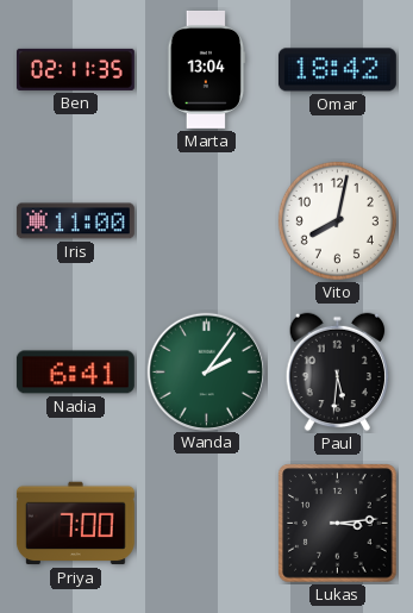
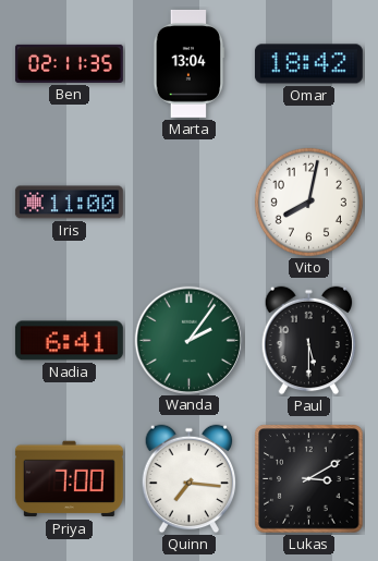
Paul: 5:31 -> 5:30 (309, 341)
Quinn: none -> 7:16 (190, 479)
Lukas: 3:14 -> 3:10 (309, 479)
